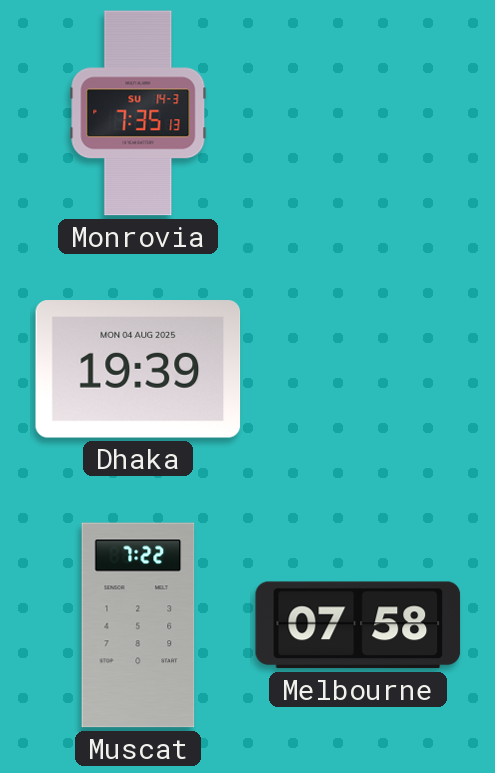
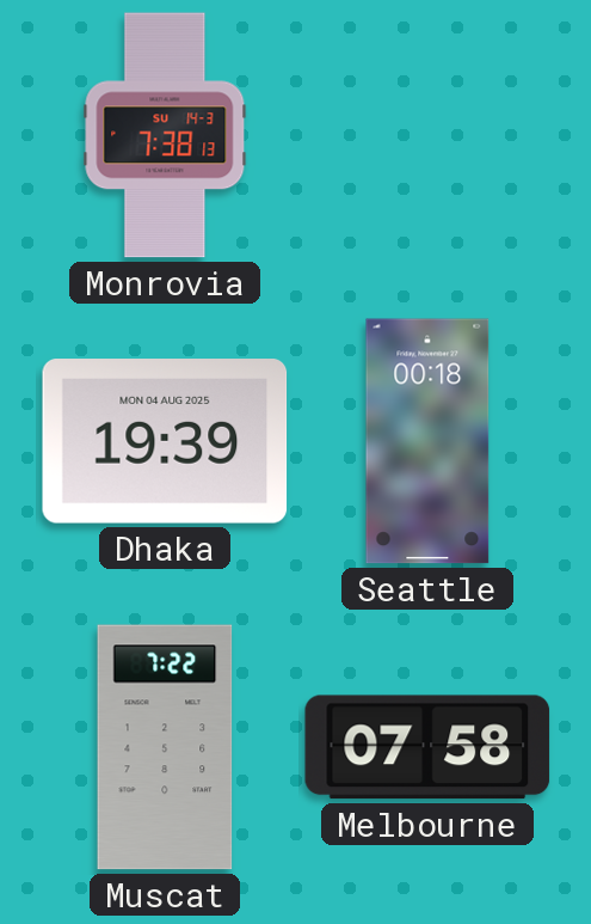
Monrovia: 7:35 -> 7:38 (165, 135)
Seattle: none -> 00:18 (427, 441)
